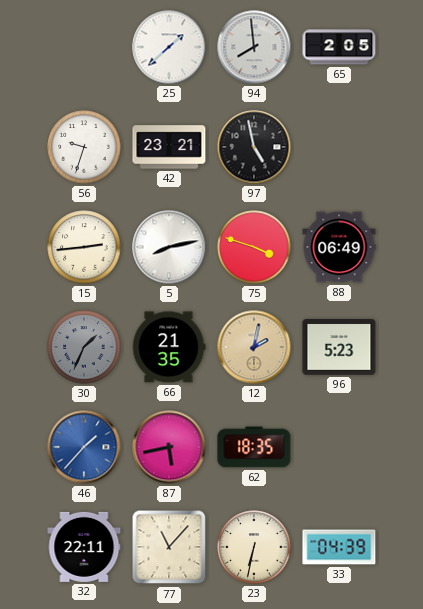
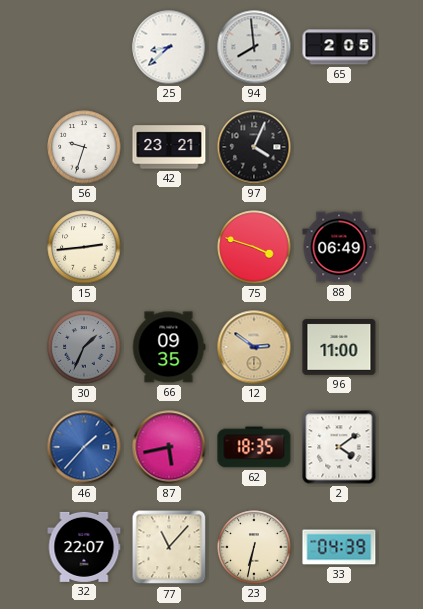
25: 1:38 -> 8:38 (169, 47)
97: 4:58 -> 4:04 (254, 147)
5: 8:13 -> none (169, 247)
66: 21:35 -> 09:35 (169, 347)
12: 2:02 -> 2:51 (254, 347)
96: 5:23 -> 11:00 (339, 348)
2: none -> 4:09 (339, 447)
32: 22:11 -> 22:07 (84, 547)
